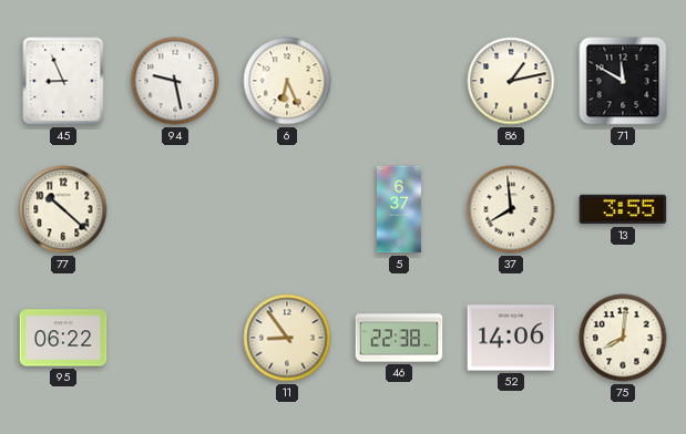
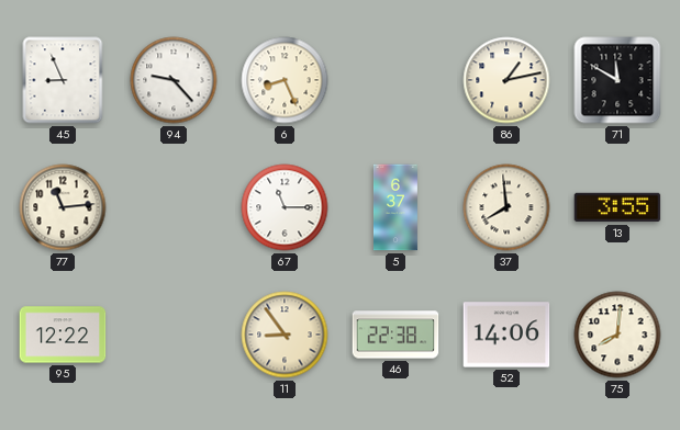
94: 9:28 -> 9:23 (174, 80)
6: 6:26 -> 8:26 (285, 80)
77: 10:22 -> 11:14 (63, 207)
67: none -> 11:15 (285, 207)
95: 06:22 -> 12:22 (63, 335)
